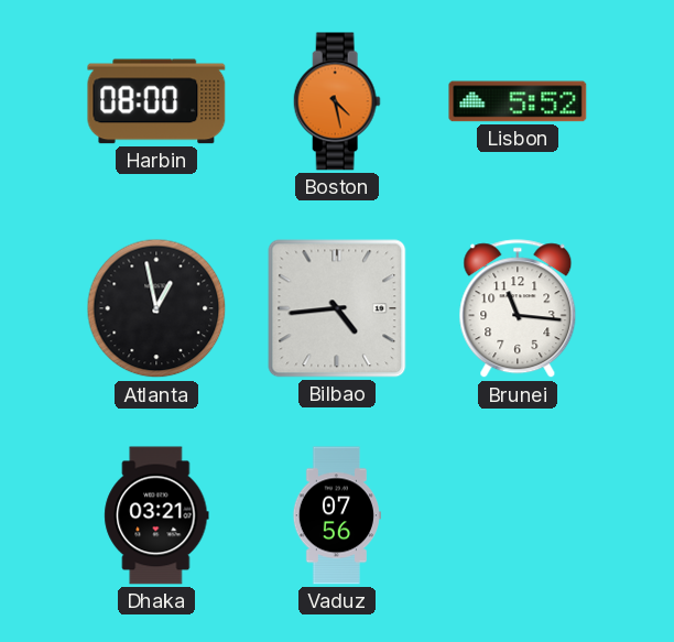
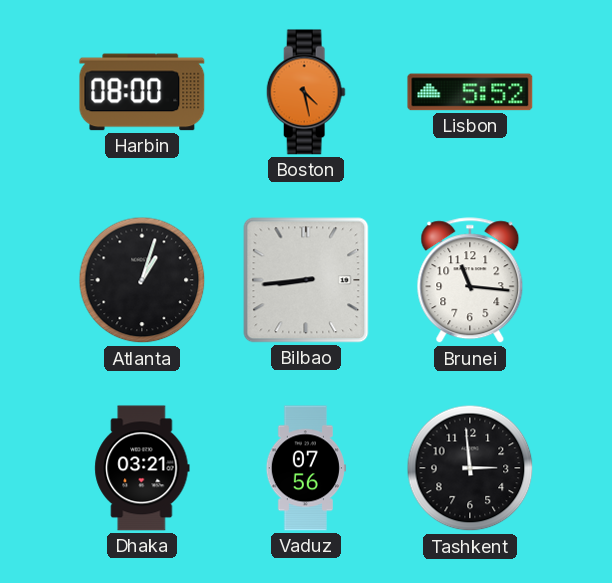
Atlanta: 12:58 -> 1:03 (142, 280)
Bilbao: 4:44 -> 8:44 (306, 280)
Tashkent: none -> 2:59 (470, 468)
